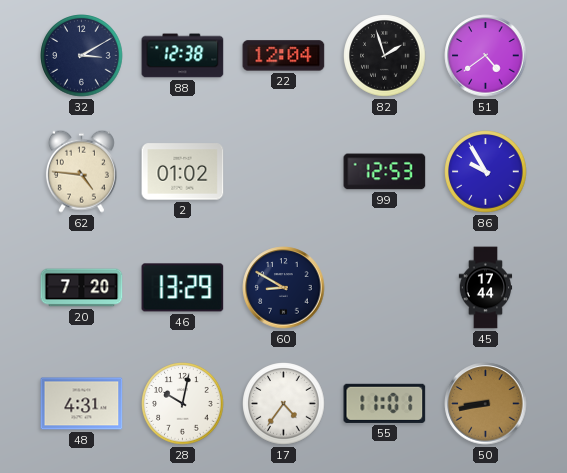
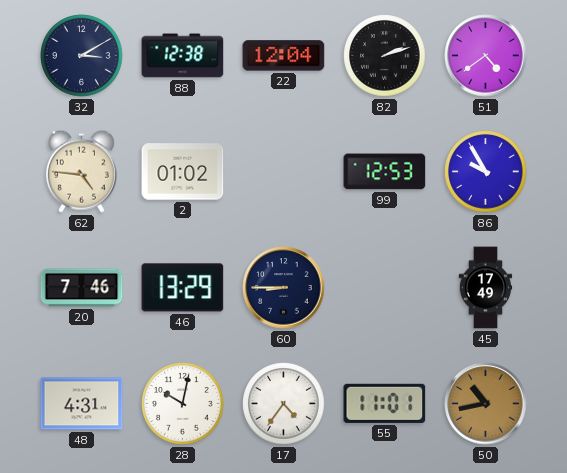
82: 1:57 -> 2:12 (385, 56)
20: 7:20 -> 7:46 (82, 288)
60: 8:50 -> 8:45 (284, 288)
45: 17:44 -> 17:49 (486, 288)
50: 8:43 -> 10:43 (486, 404)
